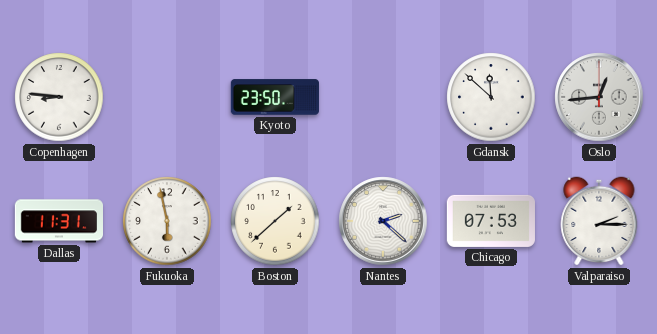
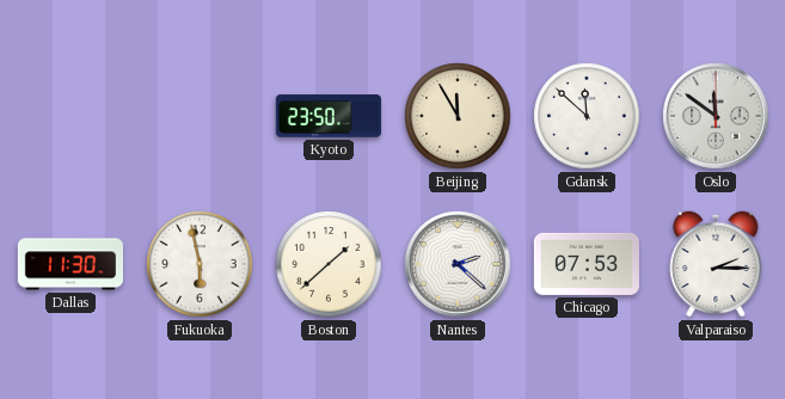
Copenhagen: 8:46 -> none (59, 97)
Beijing: none -> 11:55 (458, 116)
Oslo: 12:44 -> 11:51 (716, 116)
Dallas: 11:31 -> 11:30 (69, 264)
